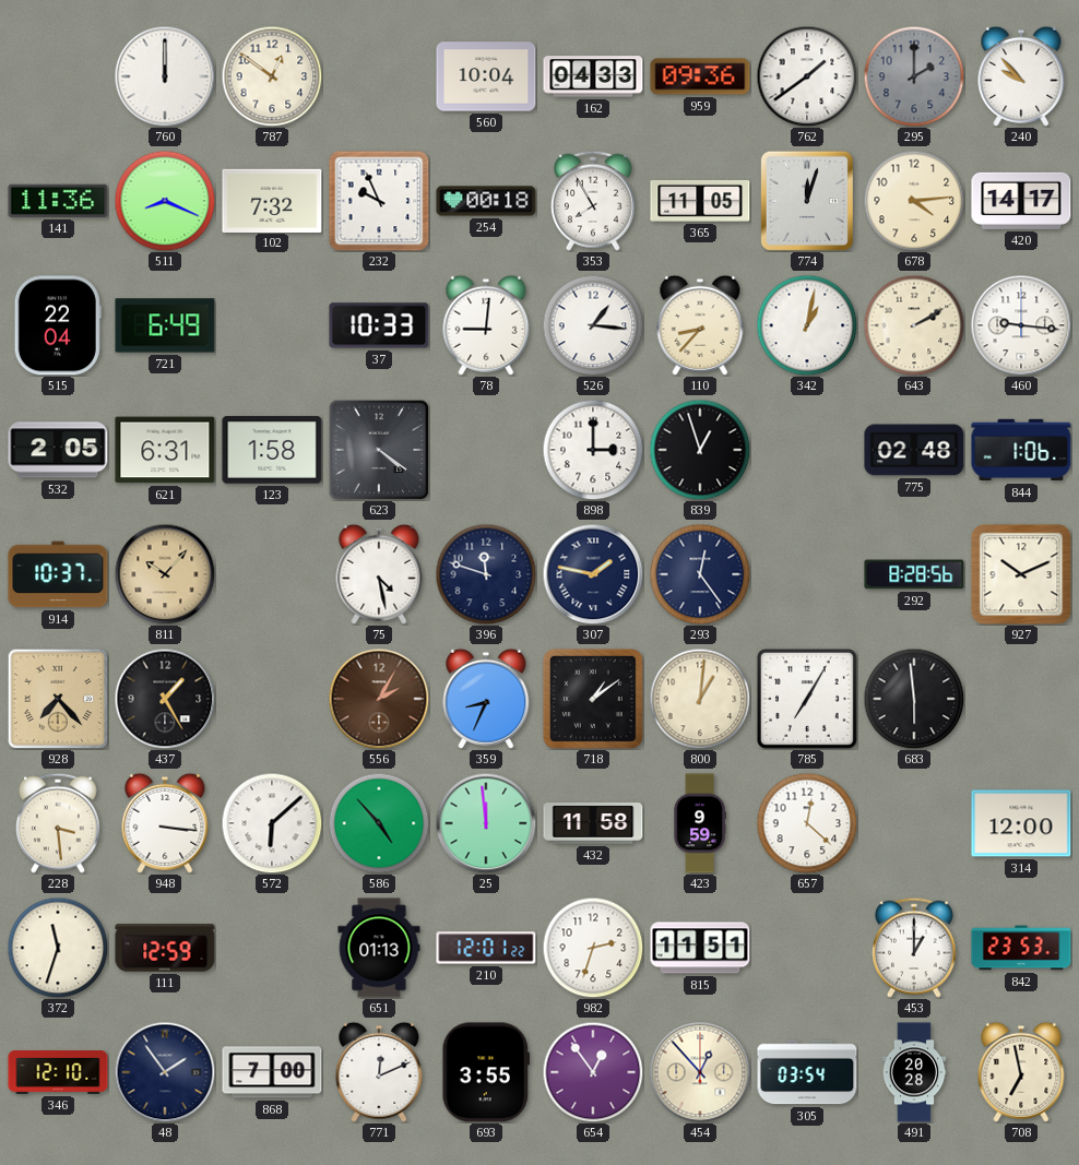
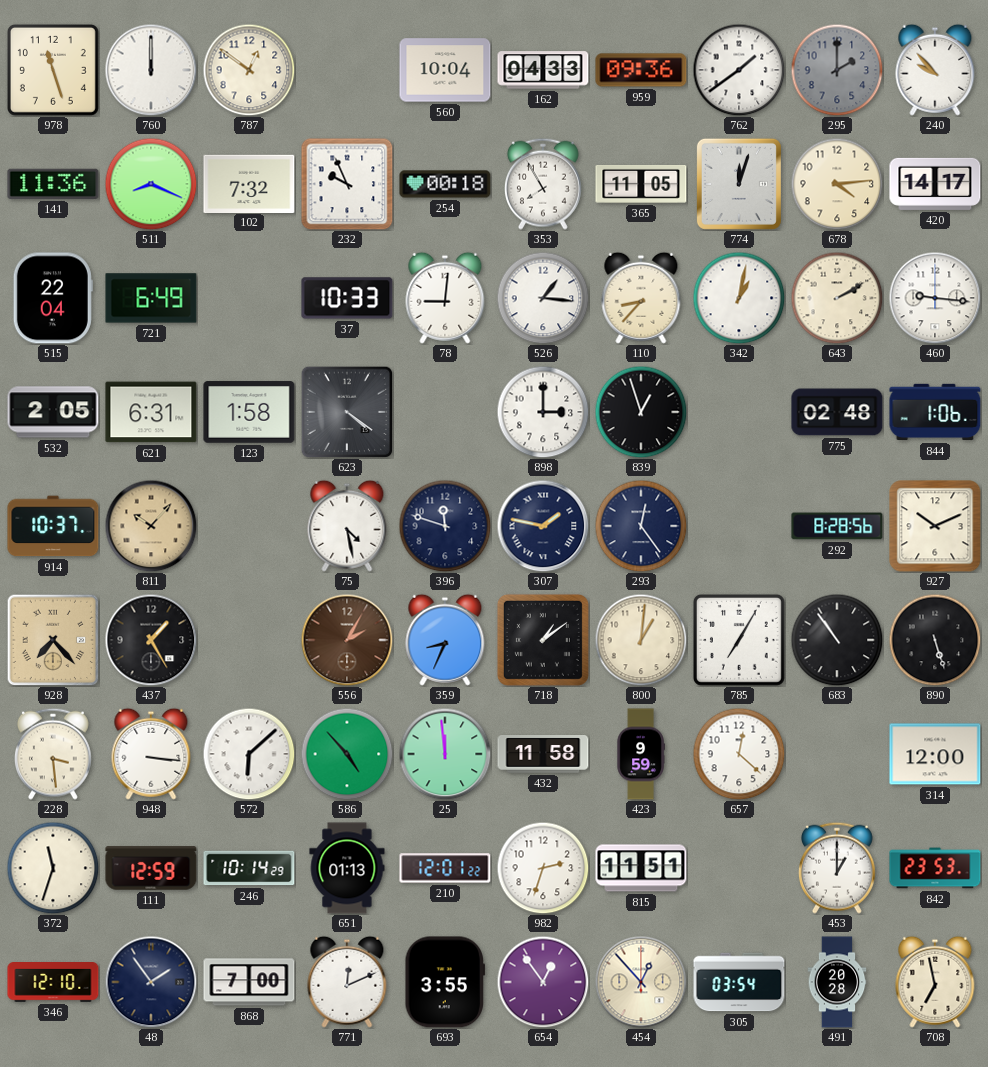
978: none -> 11:27 (53, 70)
683: 5:59 -> 10:54 (837, 640)
890: none -> 5:27 (935, 640)
246: none -> 10:14 (249, 868)
